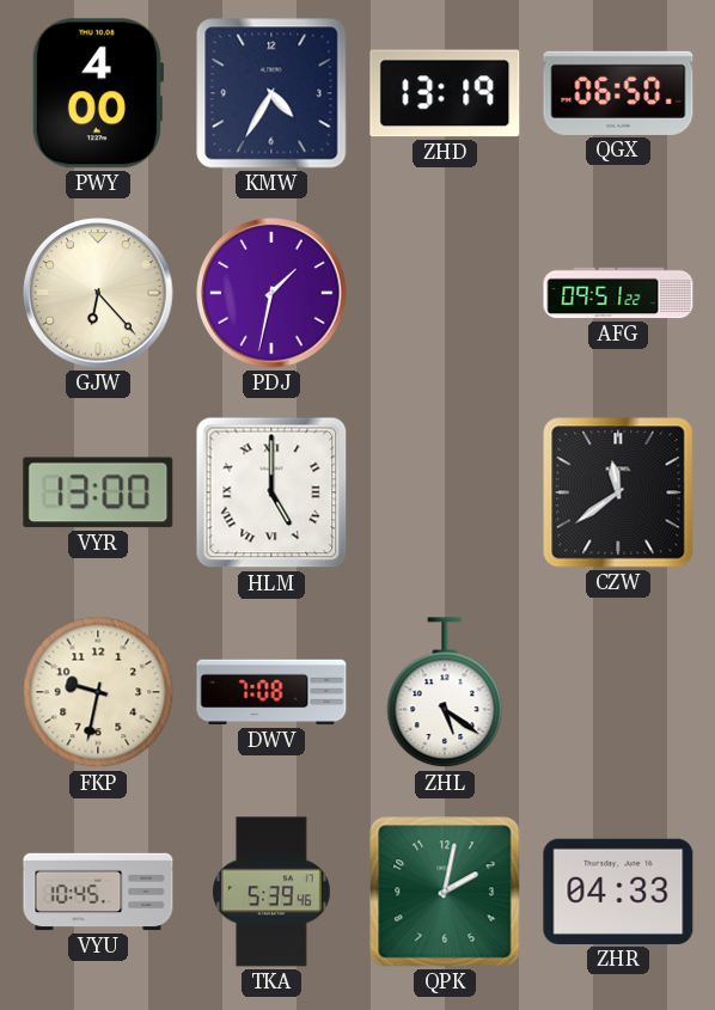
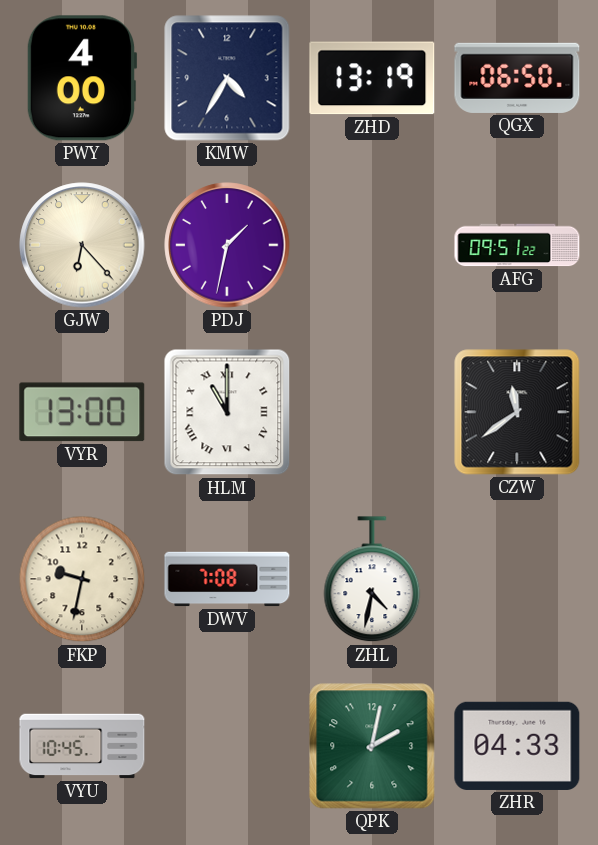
HLM: 5:00 -> 11:00 (227, 412)
ZHL: 5:21 -> 4:32 (372, 580)
TKA: 5:39 -> none (271, 892)
